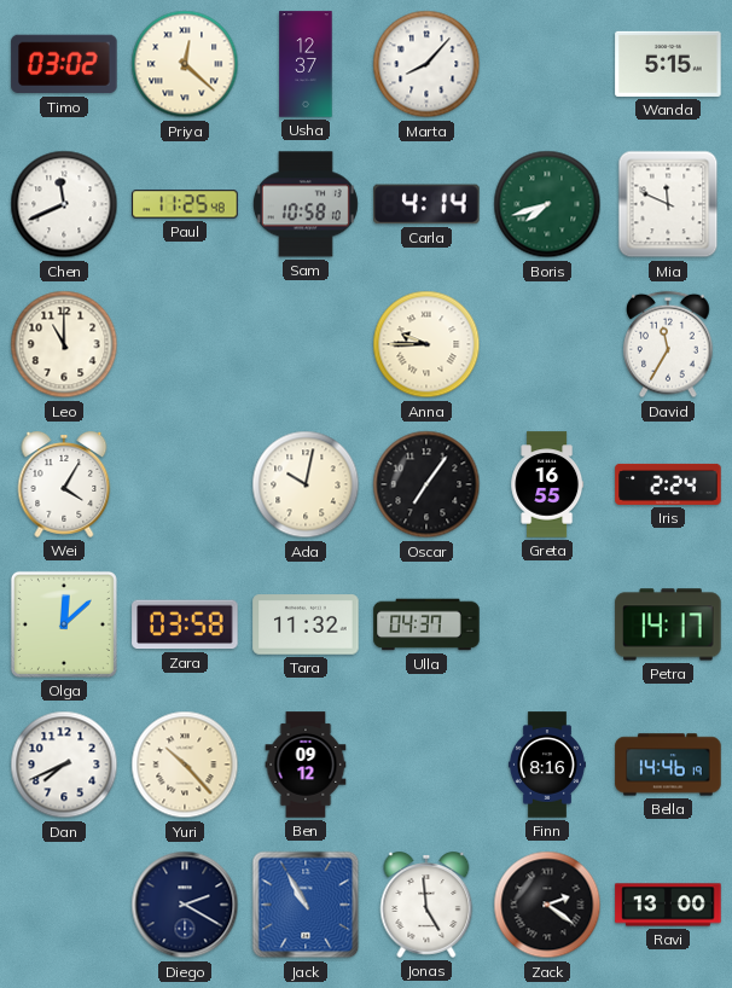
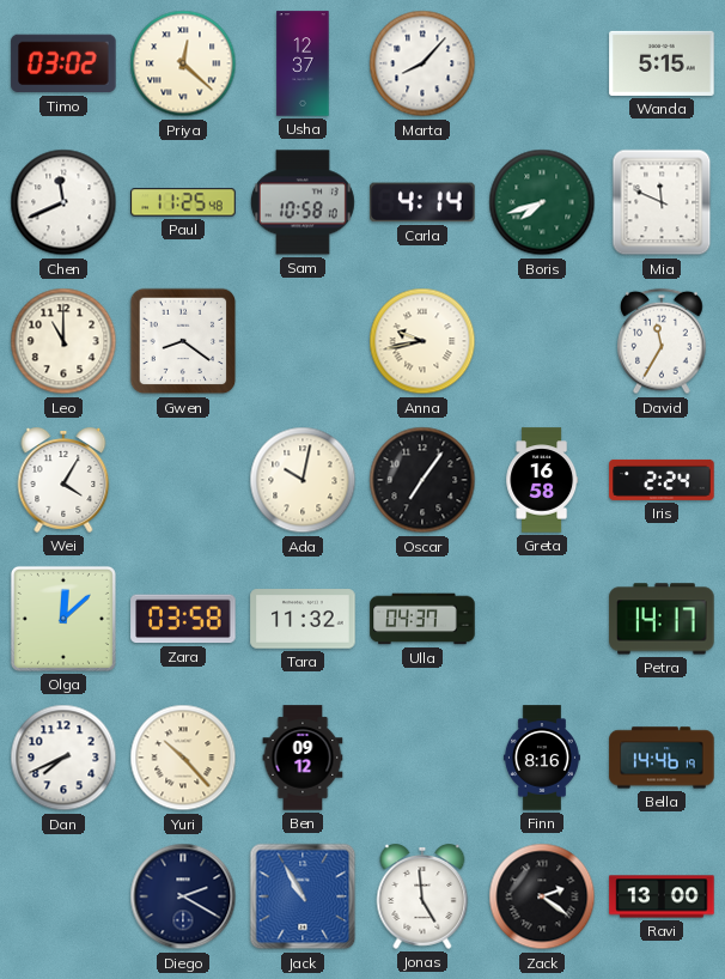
Gwen: none -> 8:21 (183, 341)
Anna: 9:45 -> 9:43 (422, 341)
Greta: 16:55 -> 16:58 (542, 480)
